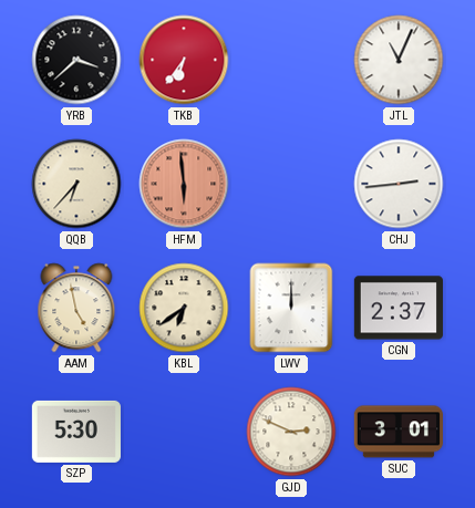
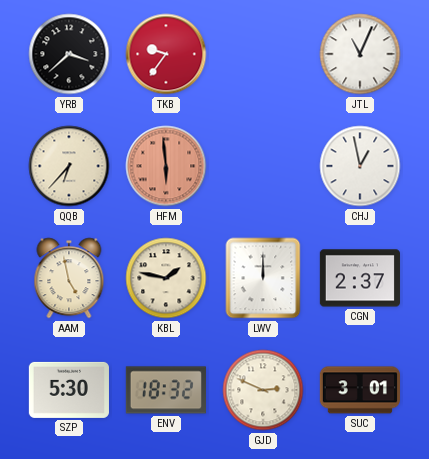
TKB: 6:36 -> 9:36 (166, 54)
CHJ: 2:44 -> 12:58 (360, 166)
KBL: 6:39 -> 1:47 (166, 278)
ENV: none -> 18:32 (166, 390)
